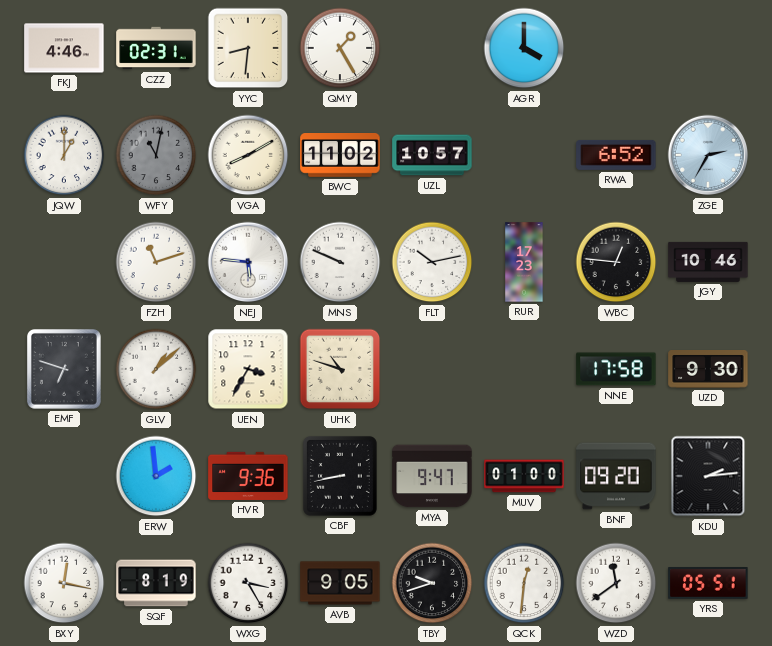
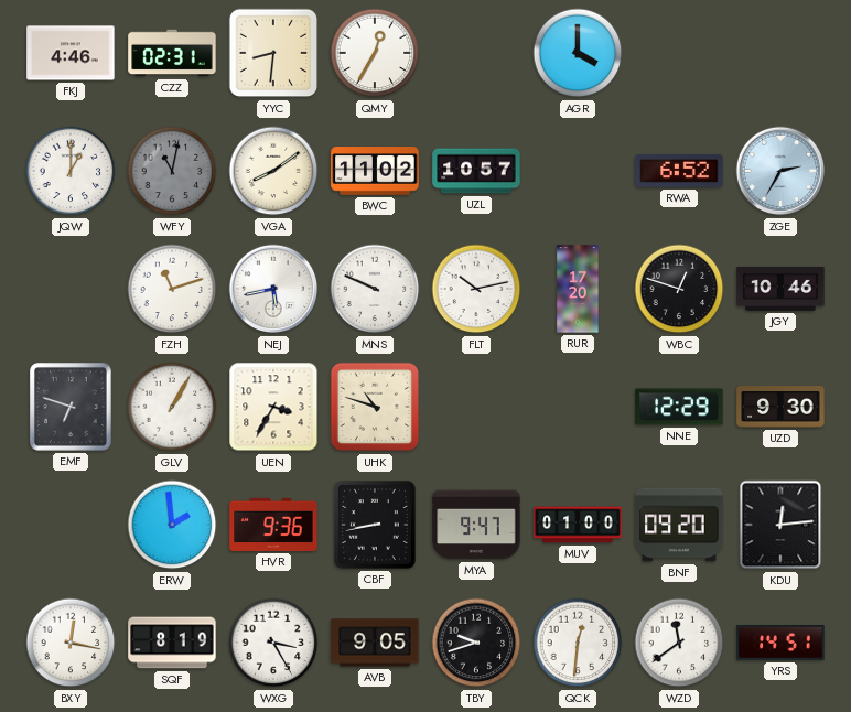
QMY: 1:25 -> 12:35 (375, 53)
VGA: 8:10 -> 8:09 (273, 171)
NEJ: 5:46 -> 5:43 (273, 289)
RUR: 17:23 -> 17:20 (578, 289)
WBC: 12:46 -> 12:48 (679, 289)
GLV: 1:08 -> 1:05 (172, 407)
NNE: 17:58 -> 12:29 (679, 407)
KDU: 2:14 -> 12:14 (780, 525)
YRS: 05:51 -> 14:51 (780, 644)
